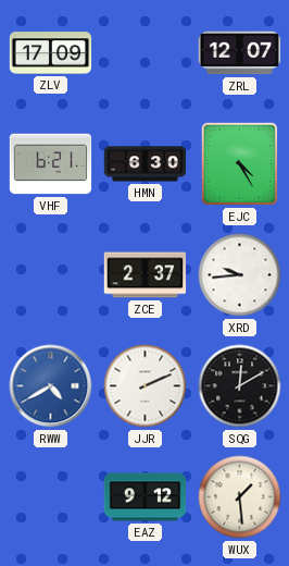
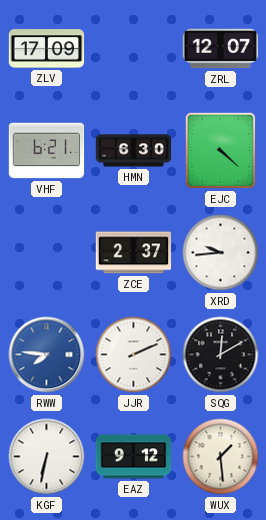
EJC: 4:25 -> 4:22 (221, 151)
RWW: 4:40 -> 7:46 (47, 355)
KGF: none -> 6:32 (47, 457)
